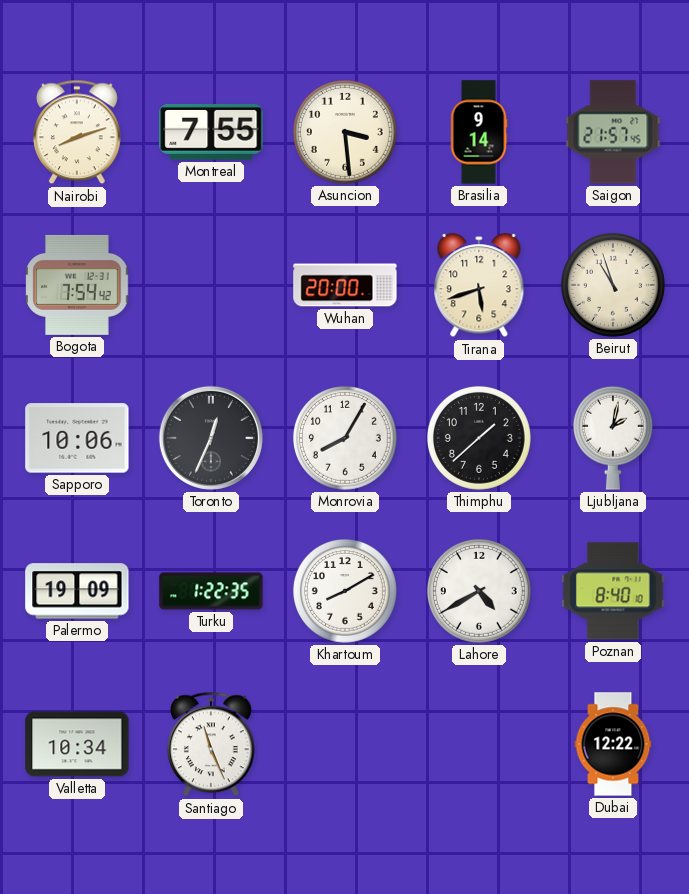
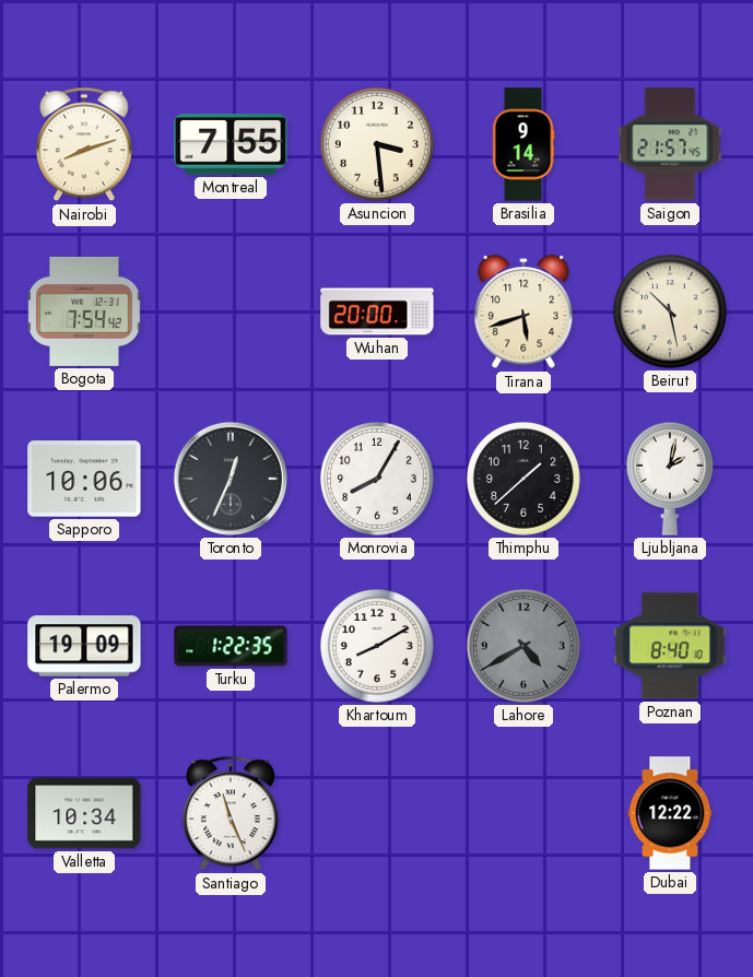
Beirut: 10:57 -> 10:28 (670, 311)
Lahore dial: white -> grey (523, 646)
